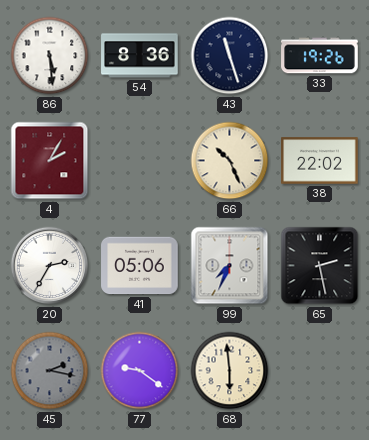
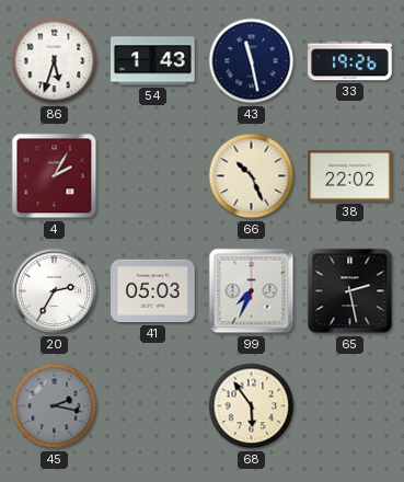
86: 5:29 -> 5:33 (55, 61)
54: 8:36 -> 1:43 (153, 61)
43: 11:27 -> 11:28 (252, 61)
41: 05:06 -> 05:03 (153, 291)
77: 9:21 -> none (140, 371)
68: 5:59 -> 5:54 (252, 406)
